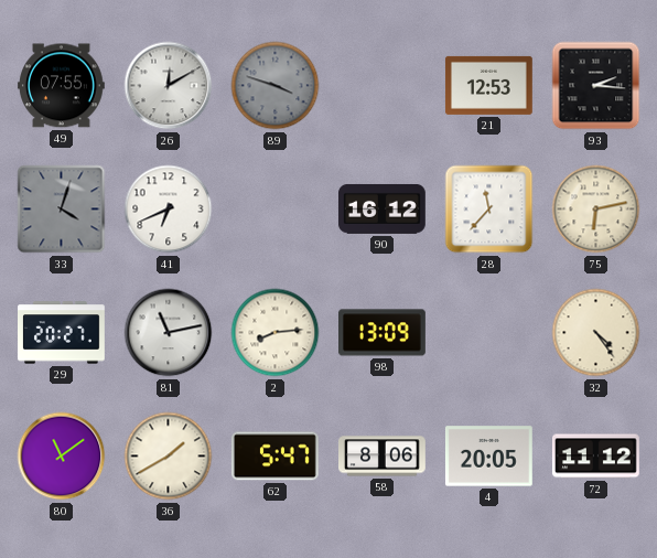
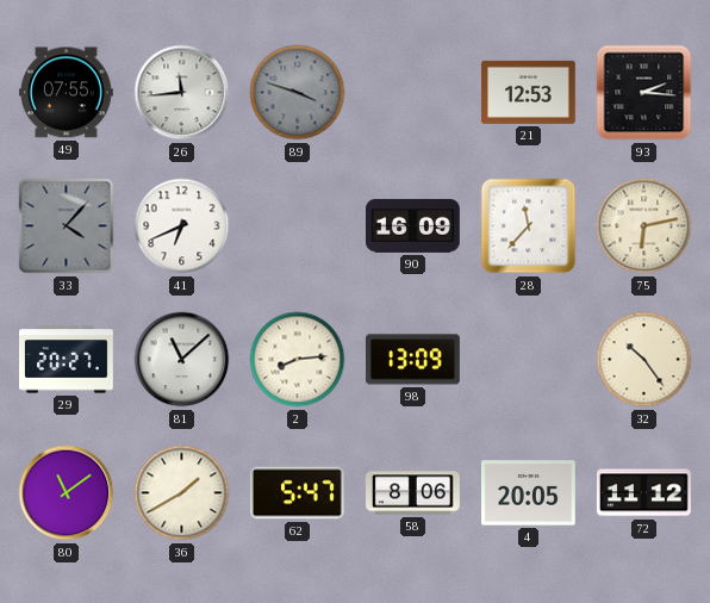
26: 12:10 -> 11:44 (182, 93)
33: 4:03 -> 4:07 (67, 226)
90: 16:12 -> 16:09 (412, 225)
81: 11:13 -> 11:08 (182, 360)
32: 4:24 -> 10:24 (644, 360)
